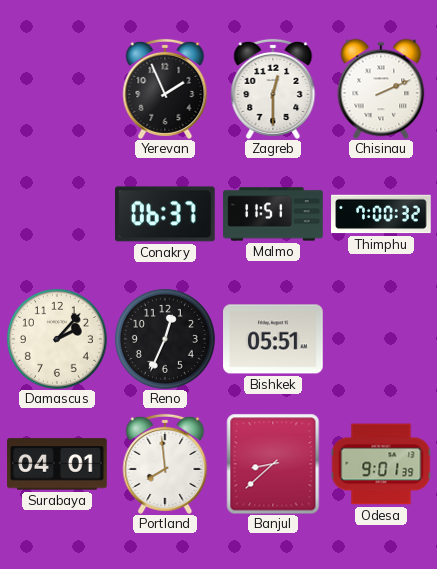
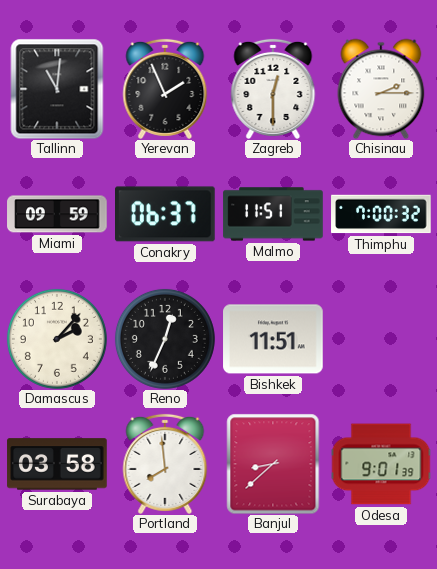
Tallinn: none -> 11:01 (57, 89)
Chisinau: 2:11 -> 2:15 (381, 89)
Miami: none -> 09:59 (57, 214)
Bishkek: 05:51 -> 11:51 (273, 339)
Surabaya: 04:01 -> 03:58 (57, 464)
